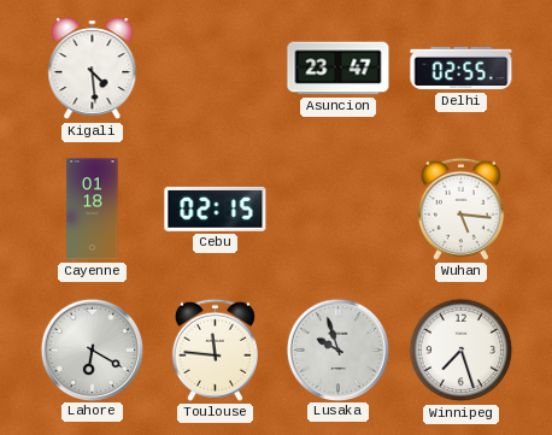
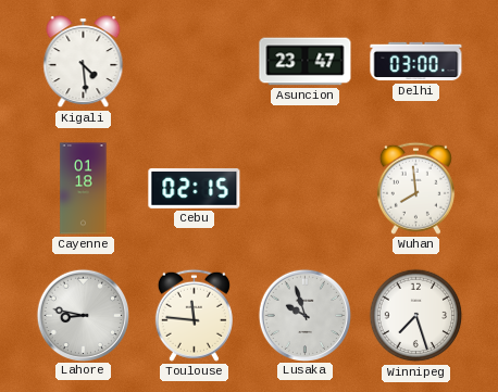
Delhi: 02:55 -> 03:00 (416, 62)
Wuhan: 5:16 -> 7:59 (415, 188)
Lahore: 6:20 -> 8:47 (83, 315)
